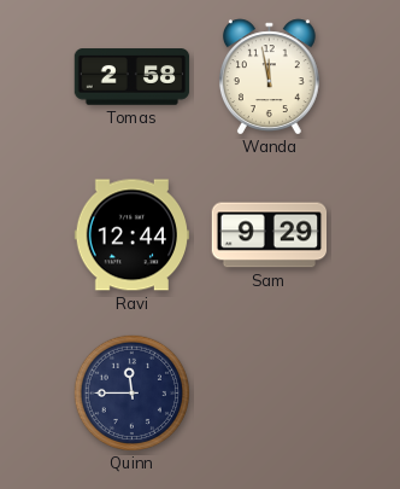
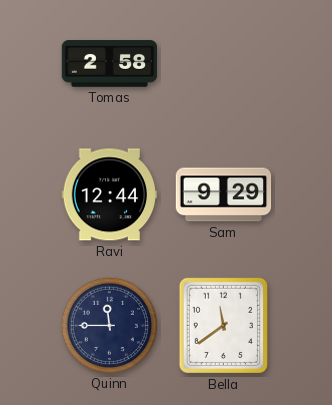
Wanda: 11:58 -> none (269, 76)
Bella: none -> 11:39 (223, 325)
